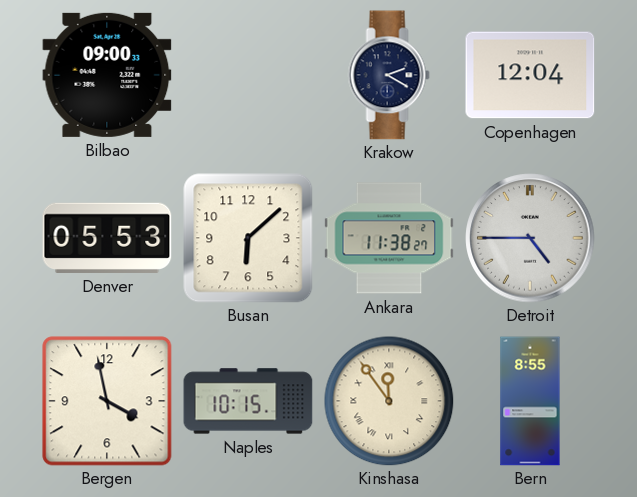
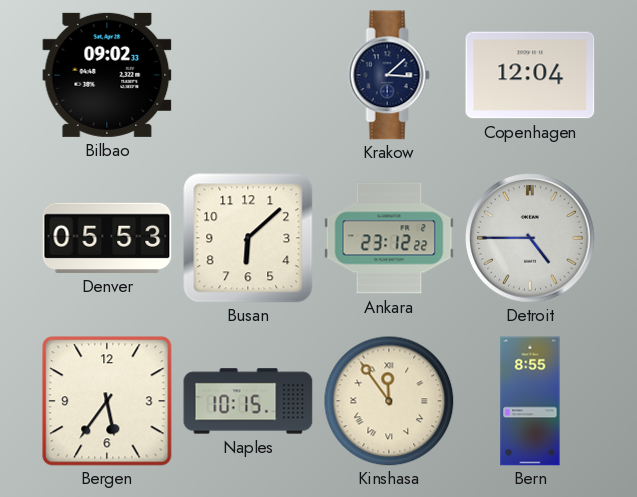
Bilbao: 09:00 -> 09:02 (107, 75)
Krakow: 2:20 -> 3:08 (389, 75)
Ankara: 11:38 -> 23:12 (389, 238)
Bergen: 3:58 -> 5:36 (107, 401)
